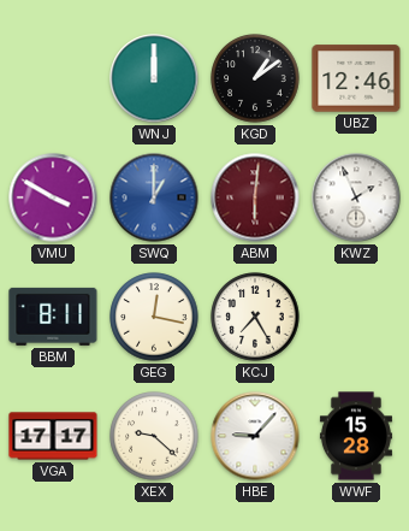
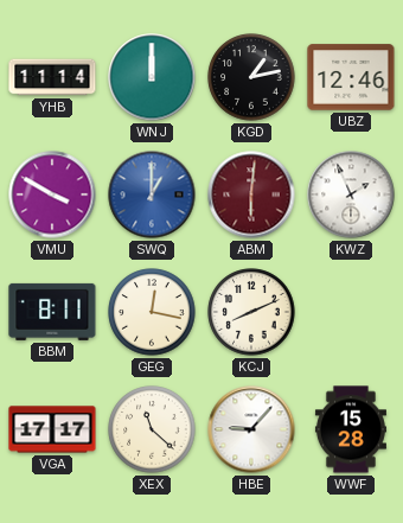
YHB: none -> 11:14 (52, 77)
KGD: 1:09 -> 1:13 (251, 77)
KCJ: 7:25 -> 8:11 (251, 312)
XEX: 9:22 -> 11:22 (152, 429)
